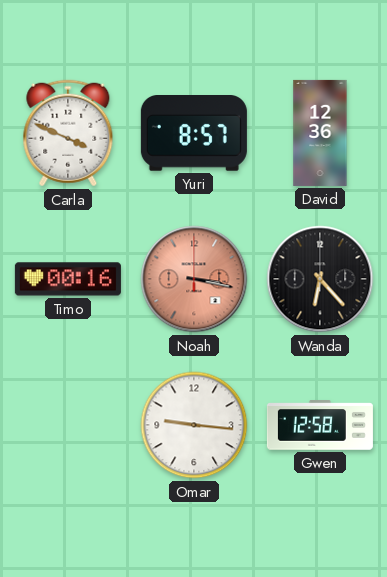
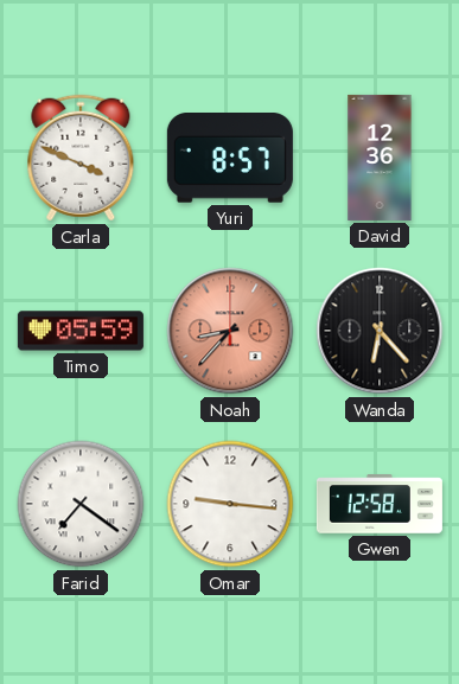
Timo: 00:16 -> 05:59 (81, 331)
Noah: 3:17 -> 8:37 (230, 331)
Farid: none -> 7:21 (81, 504)
